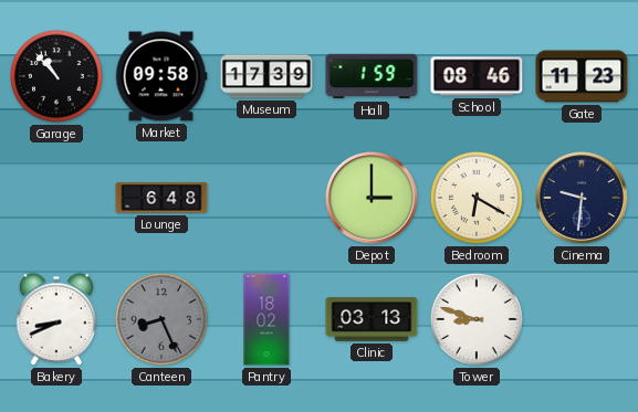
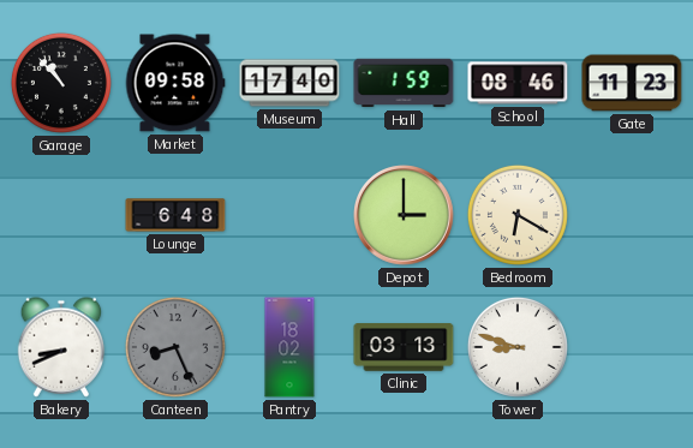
Museum: 17:39 -> 17:40 (289, 83)
Cinema: 9:31 -> none (583, 199)
